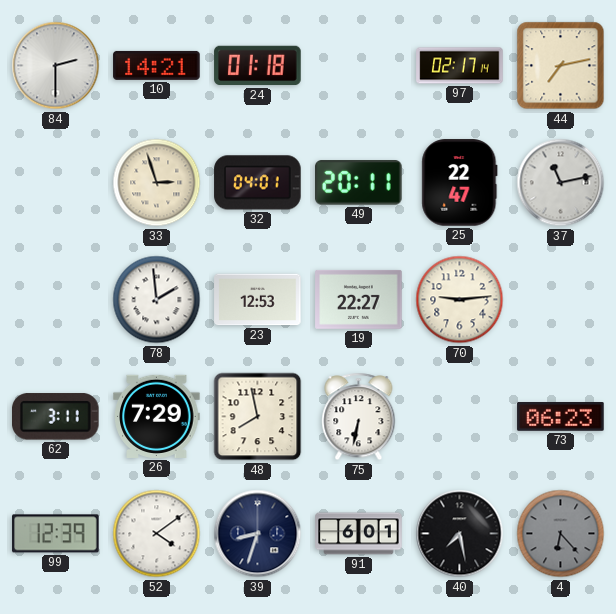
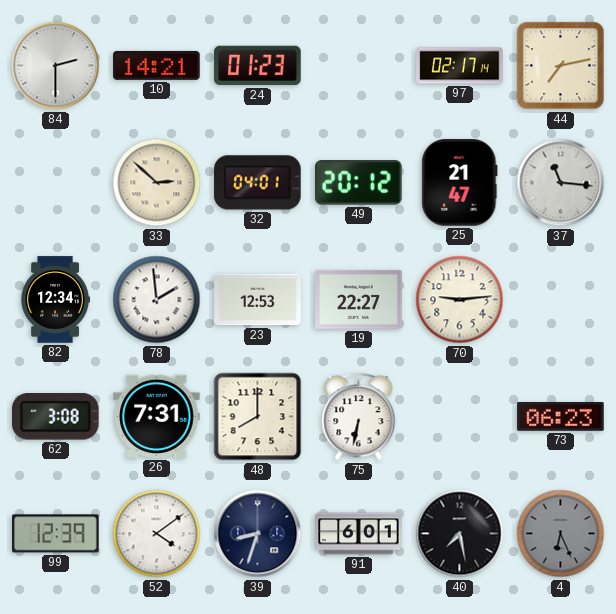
24: 01:18 -> 01:23 (258, 66)
33: 2:57 -> 2:52 (157, 183)
49: 20:11 -> 20:12 (359, 183)
25: 22:47 -> 21:47 (460, 183)
37: 11:13 -> 11:16 (561, 183)
82: none -> 12:34 (55, 300)
62: 3:11 -> 3:08 (56, 417)
26: 7:29 -> 7:31 (157, 416)
48: 7:58 -> 8:00 (258, 417)
4: 6:23 -> 6:26 (561, 534)
